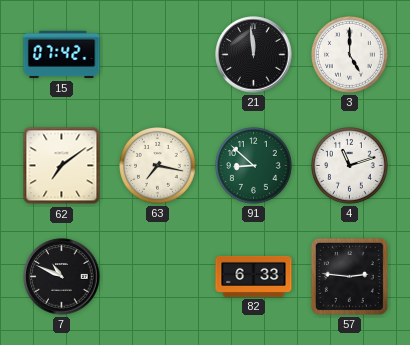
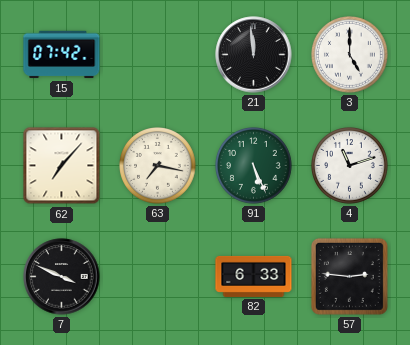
62: 7:09 -> 7:07 (62, 166)
91: 8:52 -> 5:26 (254, 166)
7: 10:49 -> 3:49 (62, 277)
